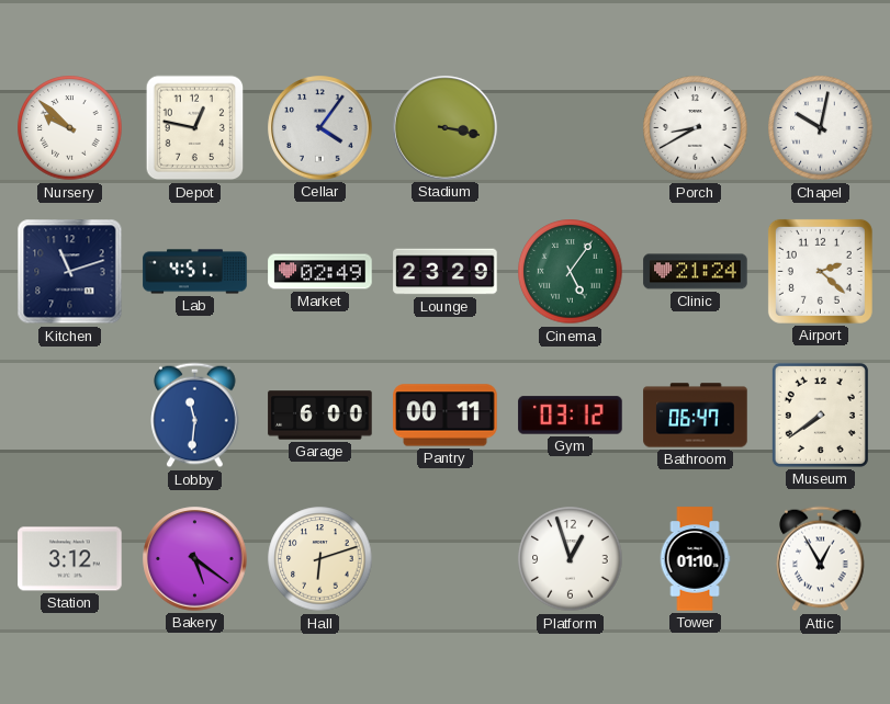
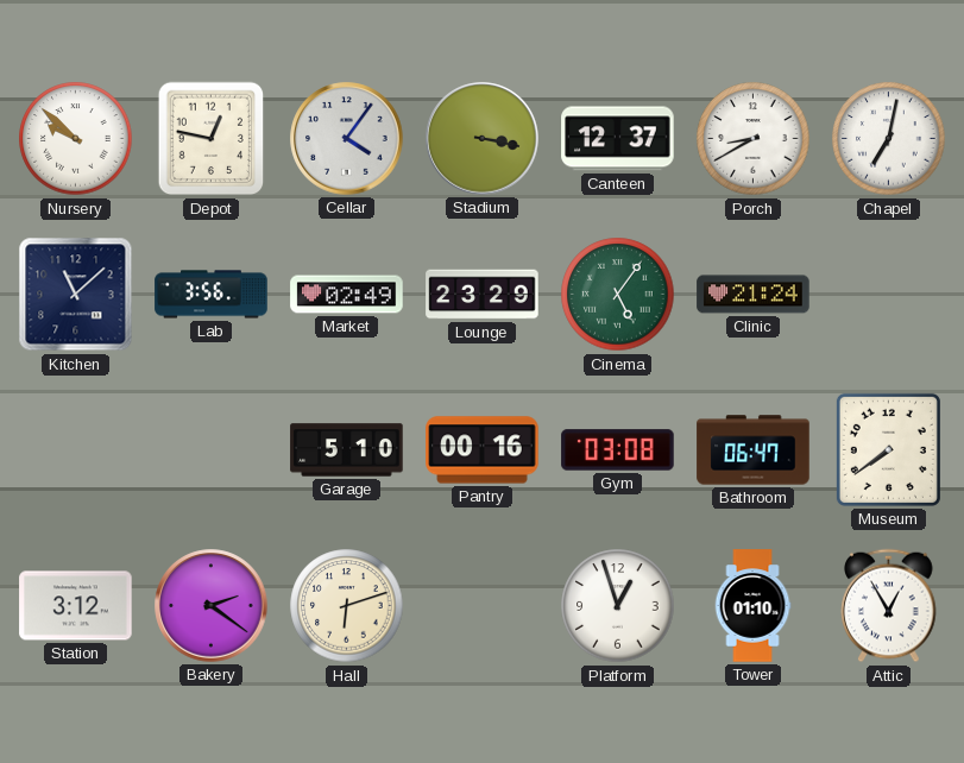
Canteen: none -> 12:37 (618, 139)
Chapel: 10:02 -> 7:02 (889, 139)
Kitchen: 11:12 -> 11:08 (76, 295)
Lab: 4:51 -> 3:56 (212, 295)
Airport: 2:22 -> none (820, 271)
Lobby: 11:31 -> none (195, 416)
Garage: 6:00 -> 5:10 (347, 450)
Pantry: 00:11 -> 00:16 (483, 450)
Gym: 03:12 -> 03:08 (618, 450)
Bakery: 5:21 -> 2:21 (212, 606)
